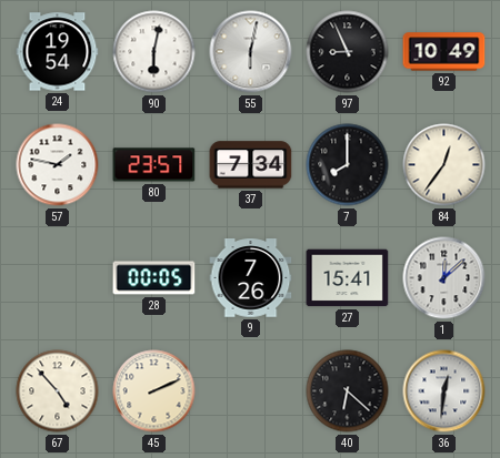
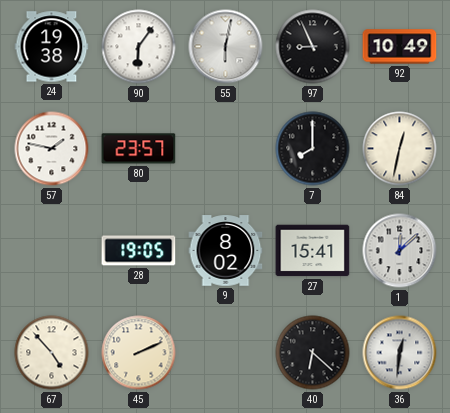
24: 19:54 -> 19:38 (52, 47)
90: 6:02 -> 6:06 (139, 47)
37: 7:34 -> none (251, 165)
84: 12:36 -> 12:32 (400, 149)
28: 00:05 -> 19:05 (139, 251)
9: 7:26 -> 8:02 (226, 251)
